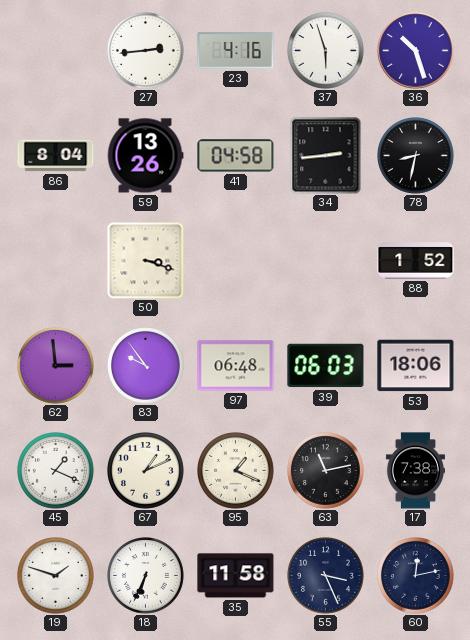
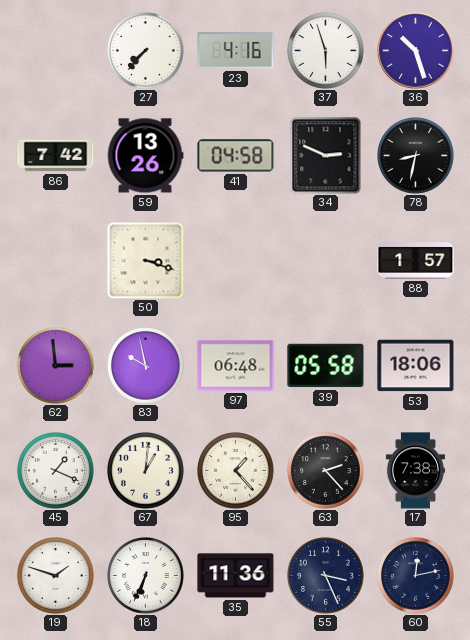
27: 2:44 -> 7:37 (146, 51)
86: 8:04 -> 7:42 (56, 156)
34: 2:44 -> 2:49 (326, 156)
88: 1:52 -> 1:57 (416, 261)
83: 9:54 -> 9:58 (146, 366)
39: 06:03 -> 05:58 (326, 366)
67: 1:11 -> 1:01 (146, 471)
95: 1:19 -> 1:23 (236, 471)
63: 11:13 -> 2:23 (326, 471)
35: 11:58 -> 11:36 (236, 576)
